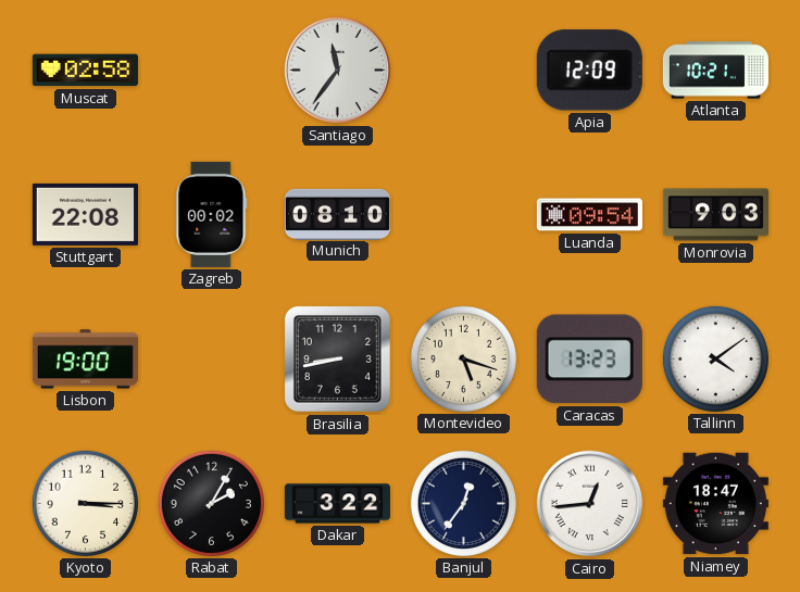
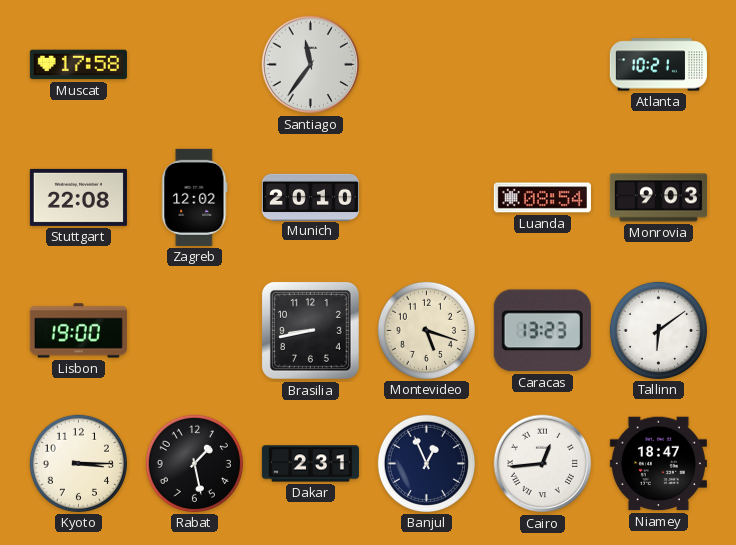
Muscat: 02:58 -> 17:58 (78, 65)
Apia: 12:09 -> none (589, 71)
Zagreb: 00:02 -> 12:02 (195, 197)
Munich: 08:10 -> 20:10 (310, 197)
Luanda: 09:54 -> 08:54 (542, 198)
Tallinn: 4:09 -> 6:09 (658, 330)
Rabat: 2:05 -> 1:28 (194, 463)
Dakar: 3:22 -> 2:31 (310, 464)
Banjul: 12:36 -> 12:56 (426, 463)
